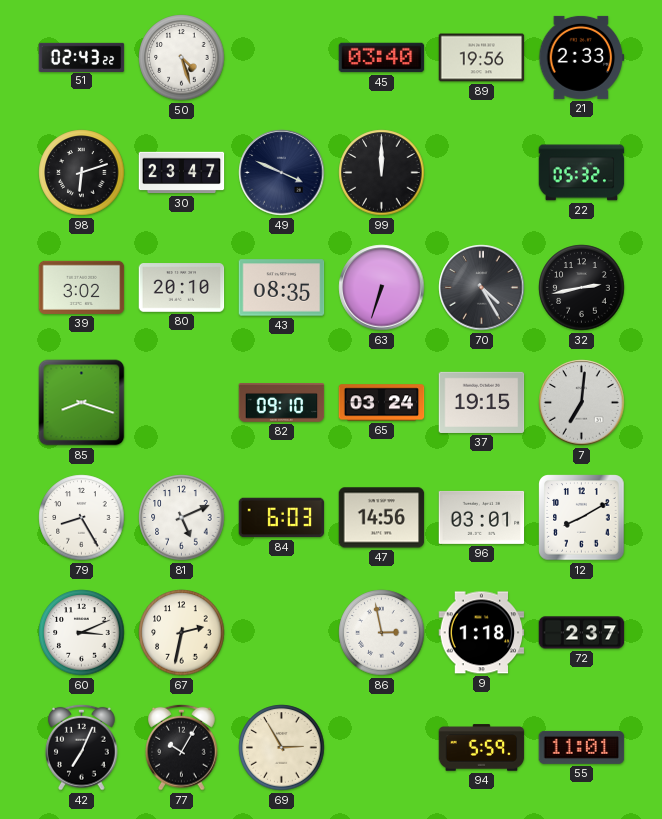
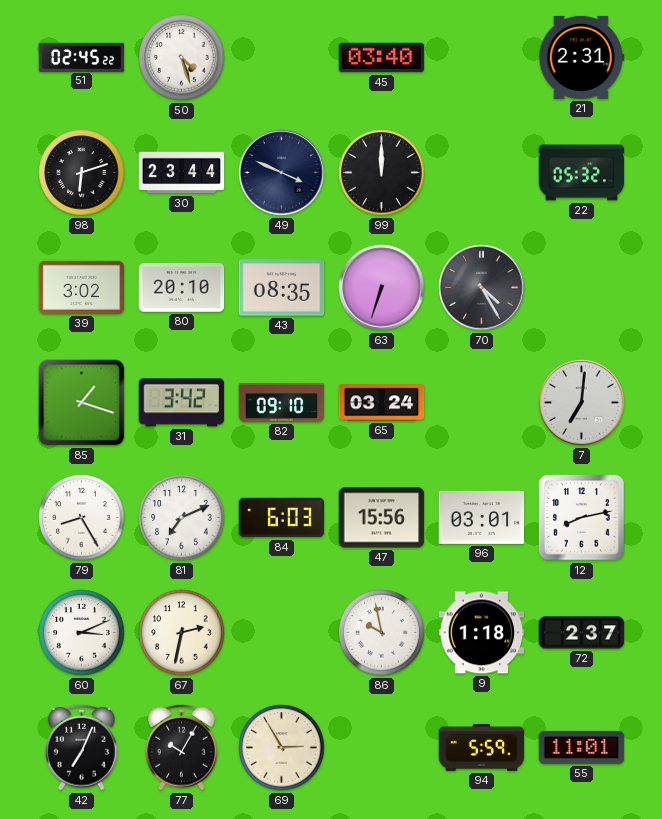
51: 02:43 -> 02:45 (82, 57)
89: 19:56 -> none (482, 58)
21: 2:33 -> 2:31 (582, 57)
30: 23:47 -> 23:44 (182, 173)
32: 2:43 -> none (582, 288)
85: 8:18 -> 1:18 (82, 403)
31: none -> 3:42 (182, 403)
37: 19:15 -> none (482, 402)
81: 5:11 -> 7:11 (182, 518)
47: 14:56 -> 15:56 (382, 518)
12: 8:10 -> 8:13 (582, 518)
86: 2:58 -> 9:58 (382, 633)
